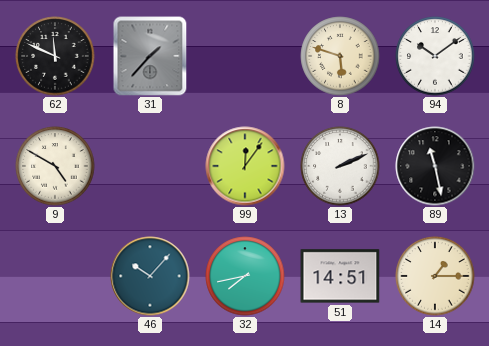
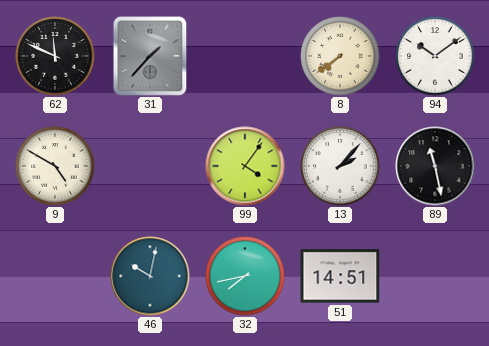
8: 5:48 -> 7:39 (340, 56)
99: 12:06 -> 4:06 (245, 166)
13: 2:11 -> 2:07 (340, 166)
46: 10:07 -> 10:02 (150, 276)
14: 1:15 -> none (435, 276)
